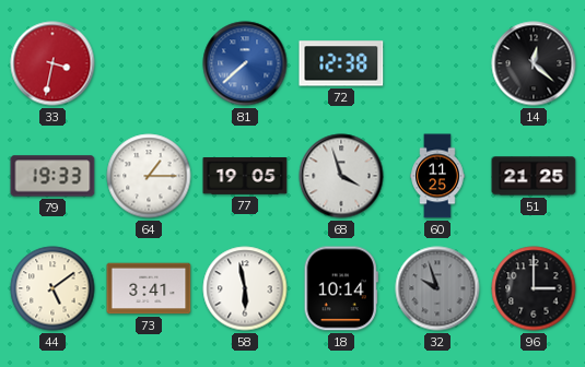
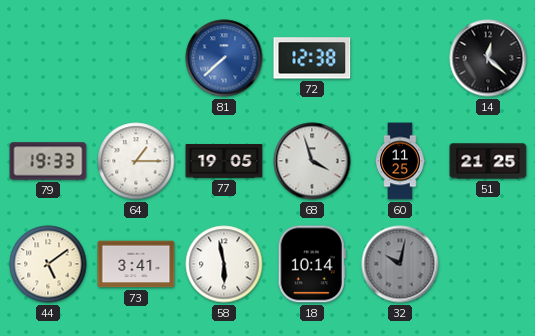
33: 3:32 -> none (52, 63)
32: 9:57 -> 10:02 (400, 264)
96: 3:00 -> none (534, 288)
